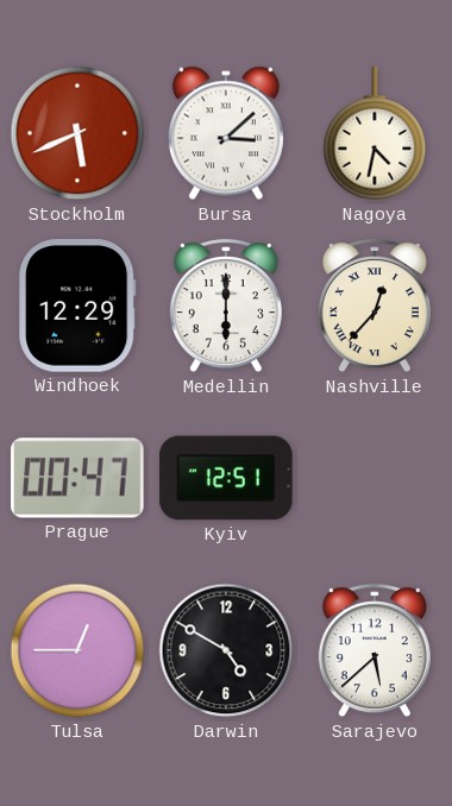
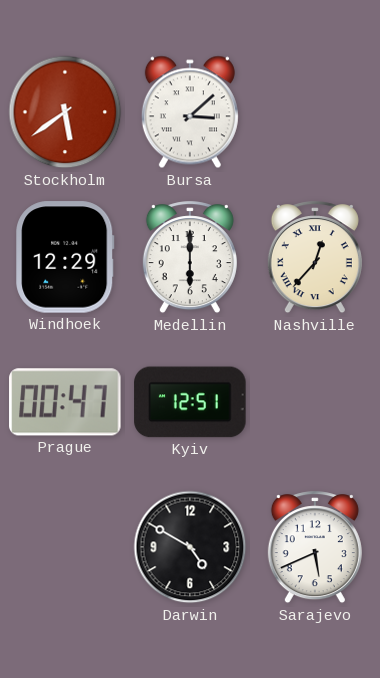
Stockholm: 5:41 -> 5:39 (65, 112)
Nagoya: 4:32 -> none (375, 134)
Tulsa: 12:45 -> none (77, 650)
Sarajevo: 5:38 -> 5:41 (315, 548)
